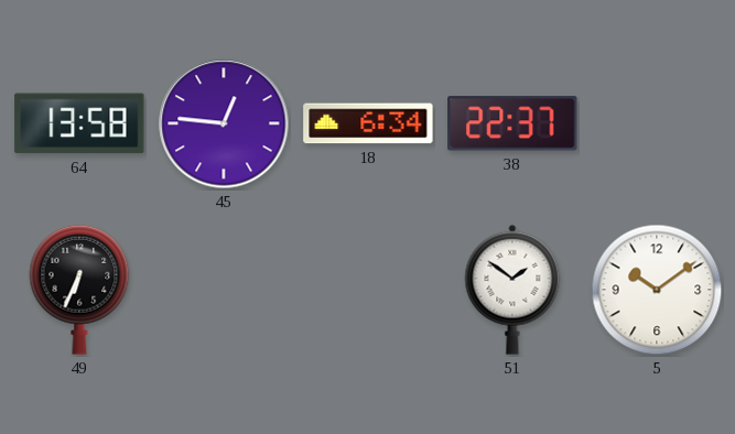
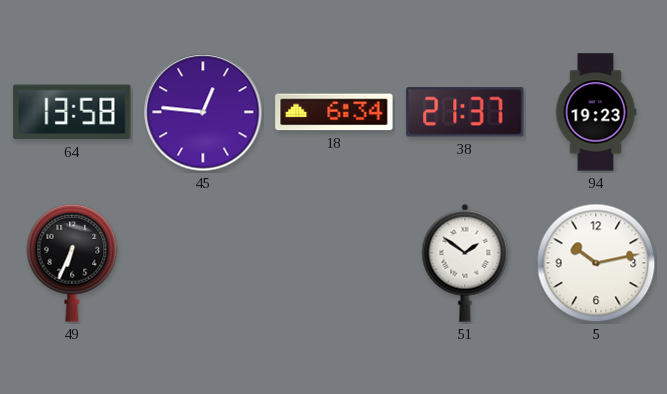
38: 22:37 -> 21:37 (465, 112)
94: none -> 19:23 (596, 112)
5: 10:09 -> 10:13 (596, 263)
